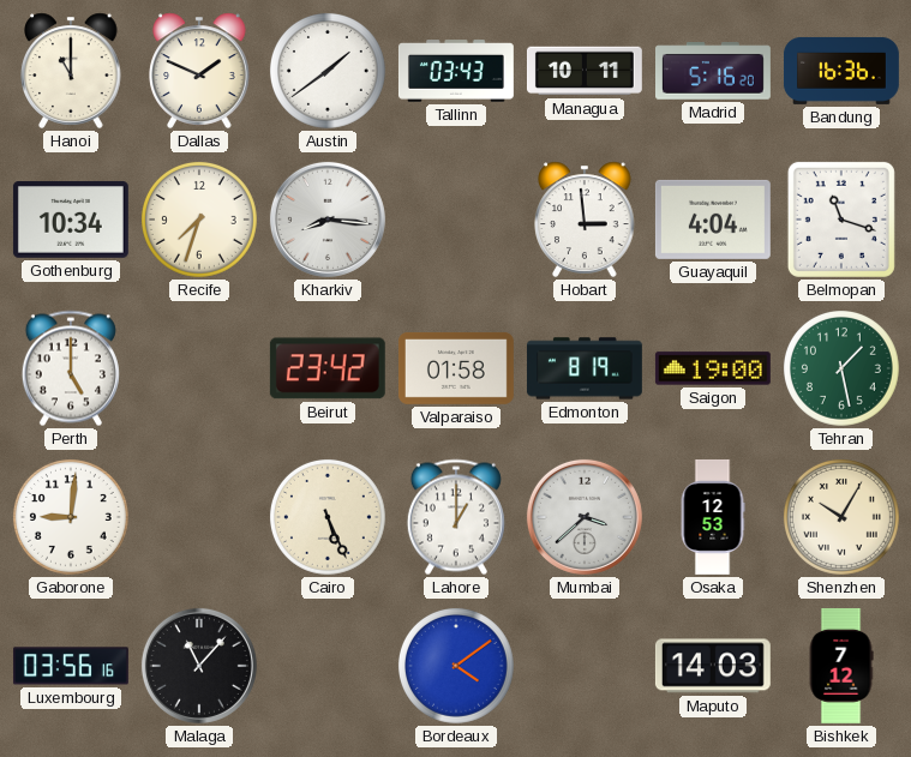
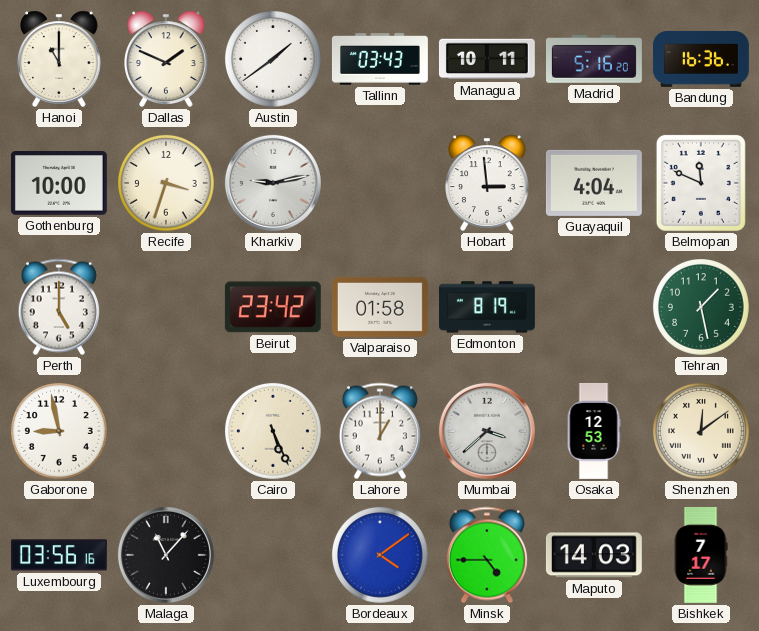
Gothenburg: 10:34 -> 10:00 (59, 184)
Recife: 7:33 -> 3:33 (166, 183)
Kharkiv: 8:16 -> 9:13 (273, 183)
Belmopan: 11:18 -> 11:49 (701, 183)
Saigon: 19:00 -> none (713, 368)
Gaborone: 9:01 -> 8:58 (59, 431)
Shenzhen: 10:05 -> 12:09 (701, 431)
Minsk: none -> 4:45 (487, 555)
Bishkek: 7:12 -> 7:17 (701, 555)
